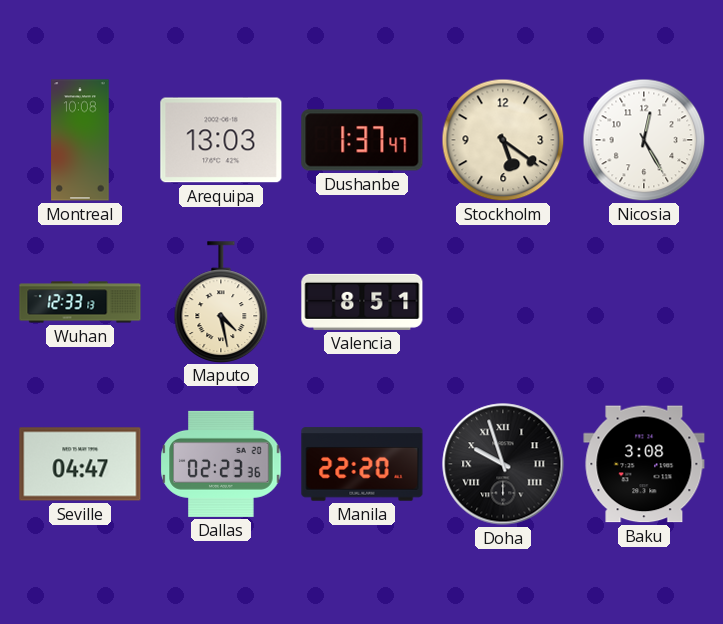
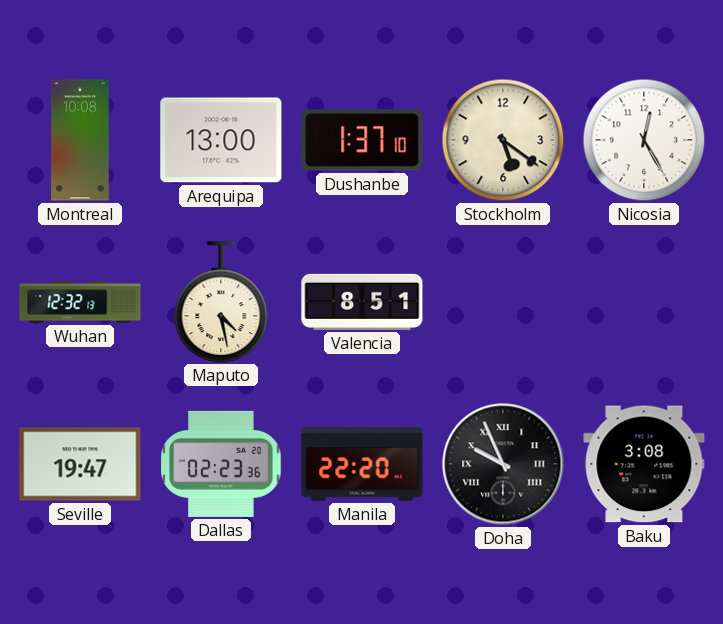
Arequipa: 13:03 -> 13:00 (221, 140)
Dushanbe: 1:37:47 -> 1:37:10 (362, 140)
Wuhan: 12:33 -> 12:32 (80, 302)
Seville: 04:47 -> 19:47 (80, 464)
Doha: 9:57 -> 9:56 (503, 464)
